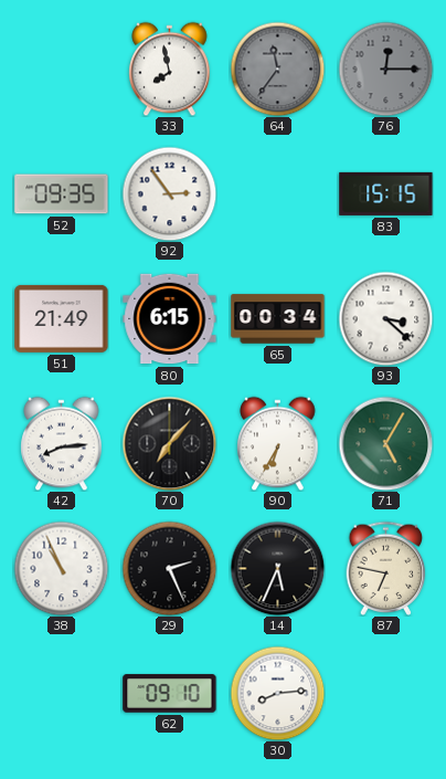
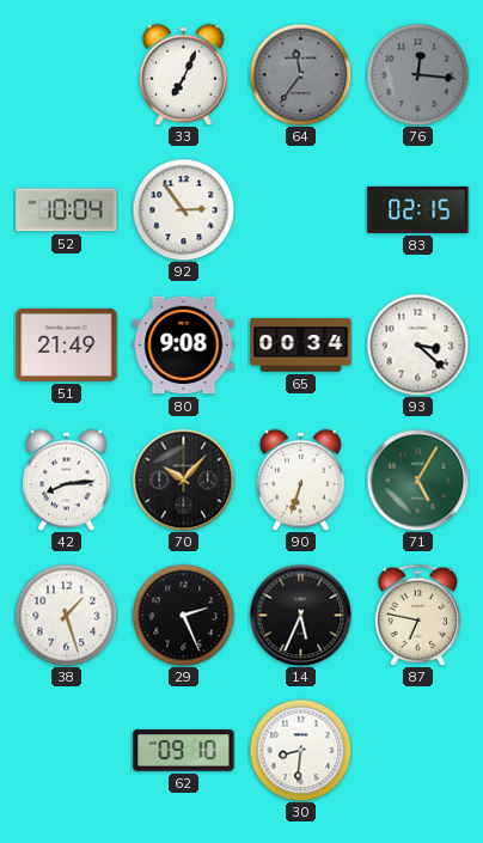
33: 7:58 -> 7:04 (184, 74)
76: 12:15 -> 12:16 (417, 74)
52: 09:35 -> 10:04 (67, 210)
83: 15:15 -> 02:15 (418, 209)
80: 6:15 -> 9:08 (184, 346)
70: 7:07 -> 10:07 (183, 479)
90: 6:35 -> 6:33 (301, 479)
38: 10:56 -> 1:27 (66, 615)
30: 8:14 -> 8:31 (300, 750)
